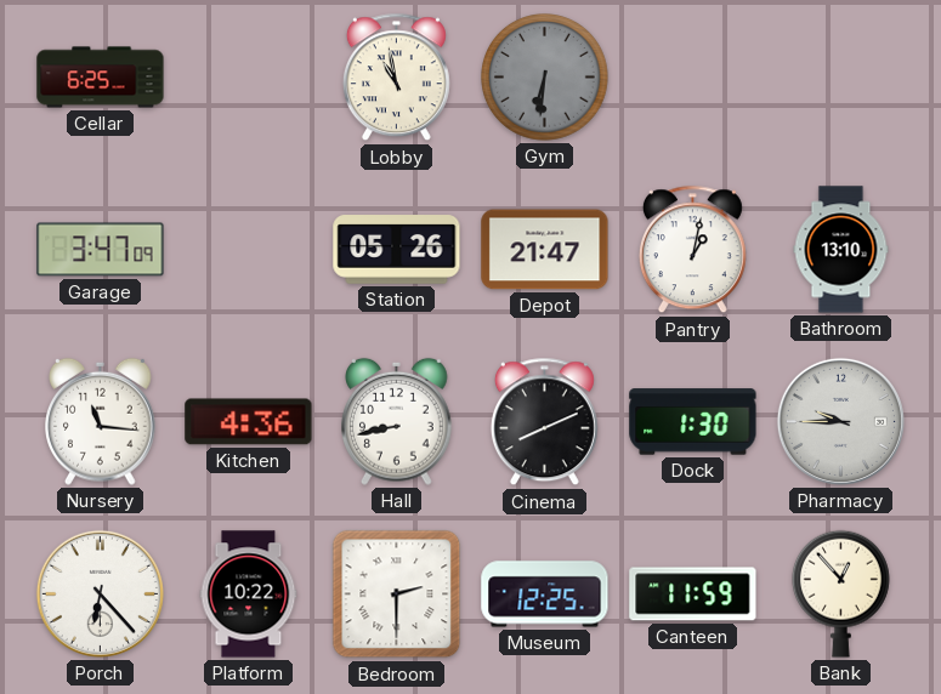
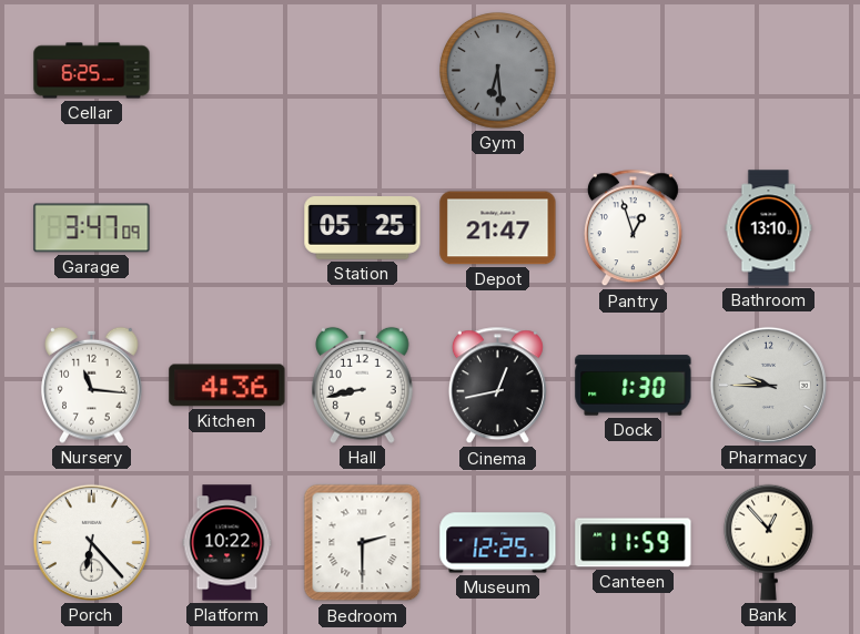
Lobby: 10:58 -> none (396, 78)
Gym: 6:31 -> 6:29 (498, 71)
Station: 05:26 -> 05:25 (363, 228)
Pantry: 1:02 -> 12:57 (633, 228)
Cinema: 8:11 -> 12:43 (497, 386)
